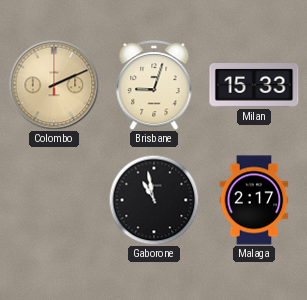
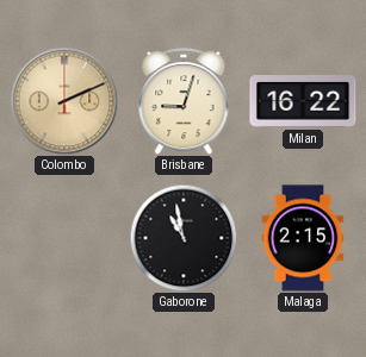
Milan: 15:33 -> 16:22 (303, 102)
Malaga: 2:17 -> 2:15 (303, 238)
